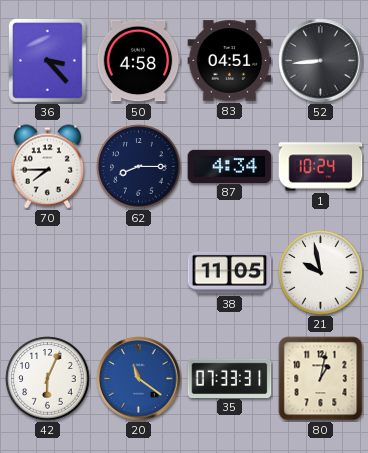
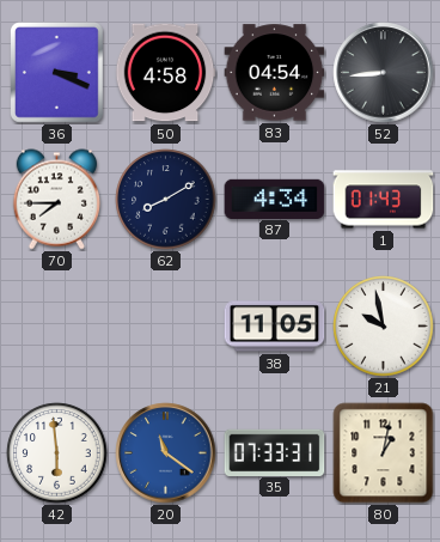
36: 3:23 -> 3:19 (57, 73)
83: 04:51 -> 04:54 (275, 73)
62: 8:15 -> 8:10 (166, 200)
1: 10:24 -> 01:43 (384, 200)
42: 6:04 -> 5:59 (57, 453)
